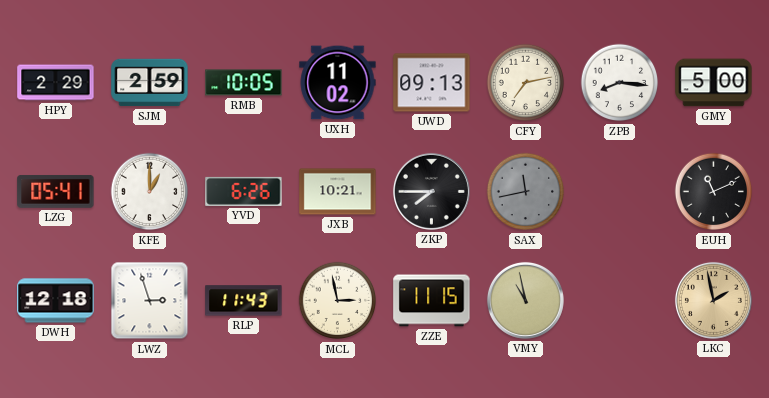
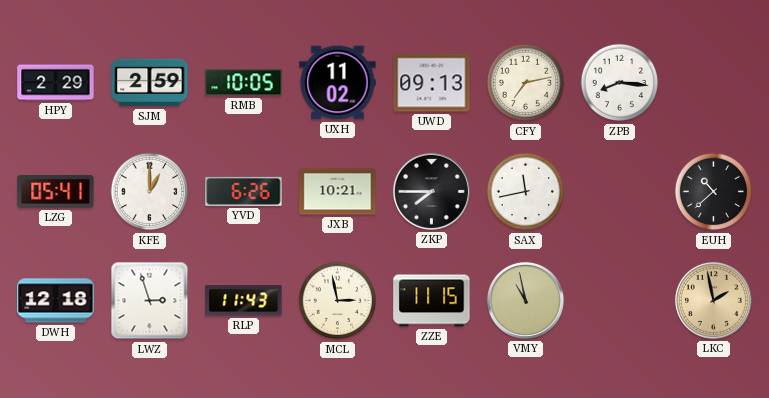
GMY: 5:00 -> none (714, 83)
SAX dial: grey -> white (526, 192)
EUH: 11:11 -> 10:38 (714, 192)
